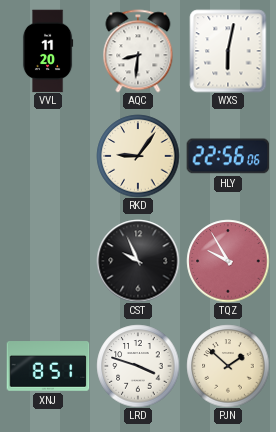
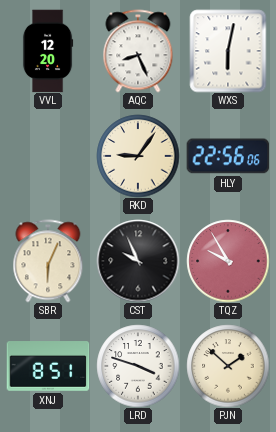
VVL: 11:20 -> 12:20 (48, 51)
AQC: 8:31 -> 8:26 (138, 51)
SBR: none -> 6:04 (48, 261)
